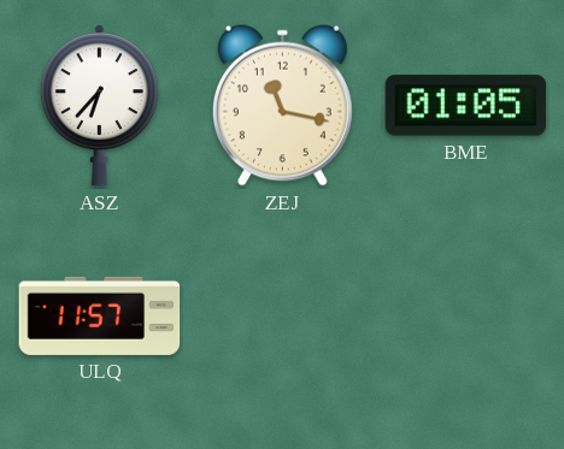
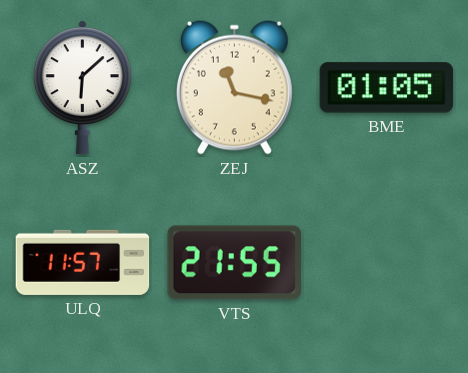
ASZ: 6:37 -> 6:08 (82, 88)
VTS: none -> 21:55 (234, 263)
